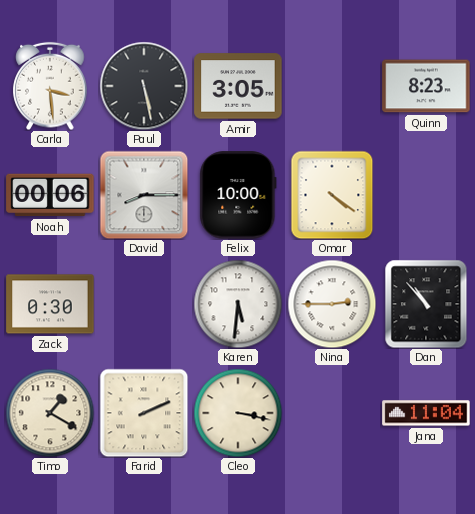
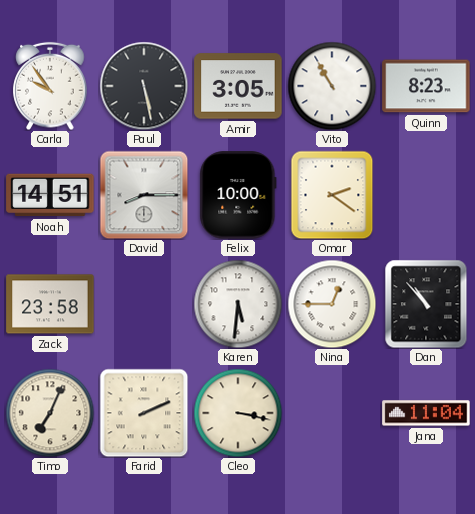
Carla: 3:29 -> 9:54 (50, 86)
Vito: none -> 10:55 (332, 86)
Noah: 00:06 -> 14:51 (50, 195)
Omar: 4:21 -> 2:21 (332, 195)
Zack: 0:30 -> 23:58 (50, 304)
Nina: 2:45 -> 12:45 (332, 304)
Timo: 1:20 -> 7:04 (50, 413)
